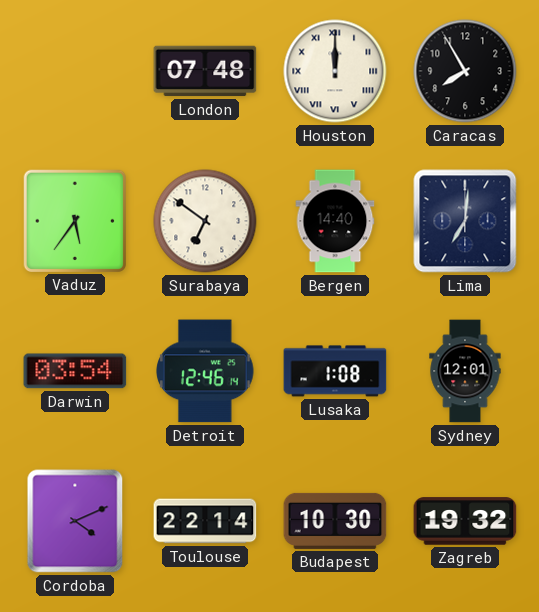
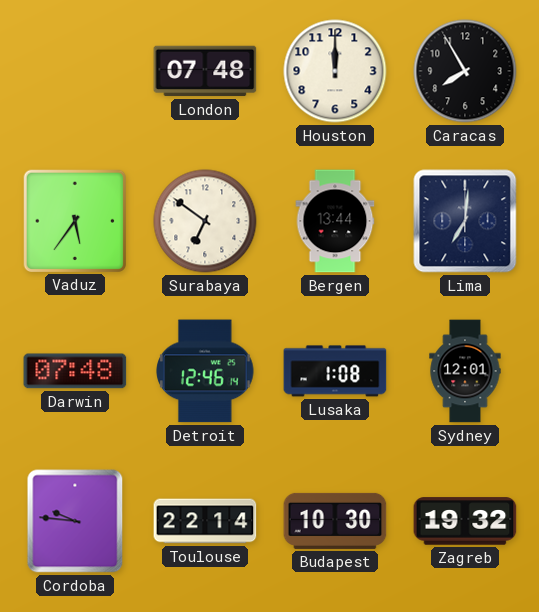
Houston numerals: Roman -> Arabic (335, 71)
Bergen: 14:40 -> 13:44 (335, 221)
Darwin: 03:54 -> 07:48 (75, 371)
Cordoba: 4:11 -> 9:46 (75, 521)
